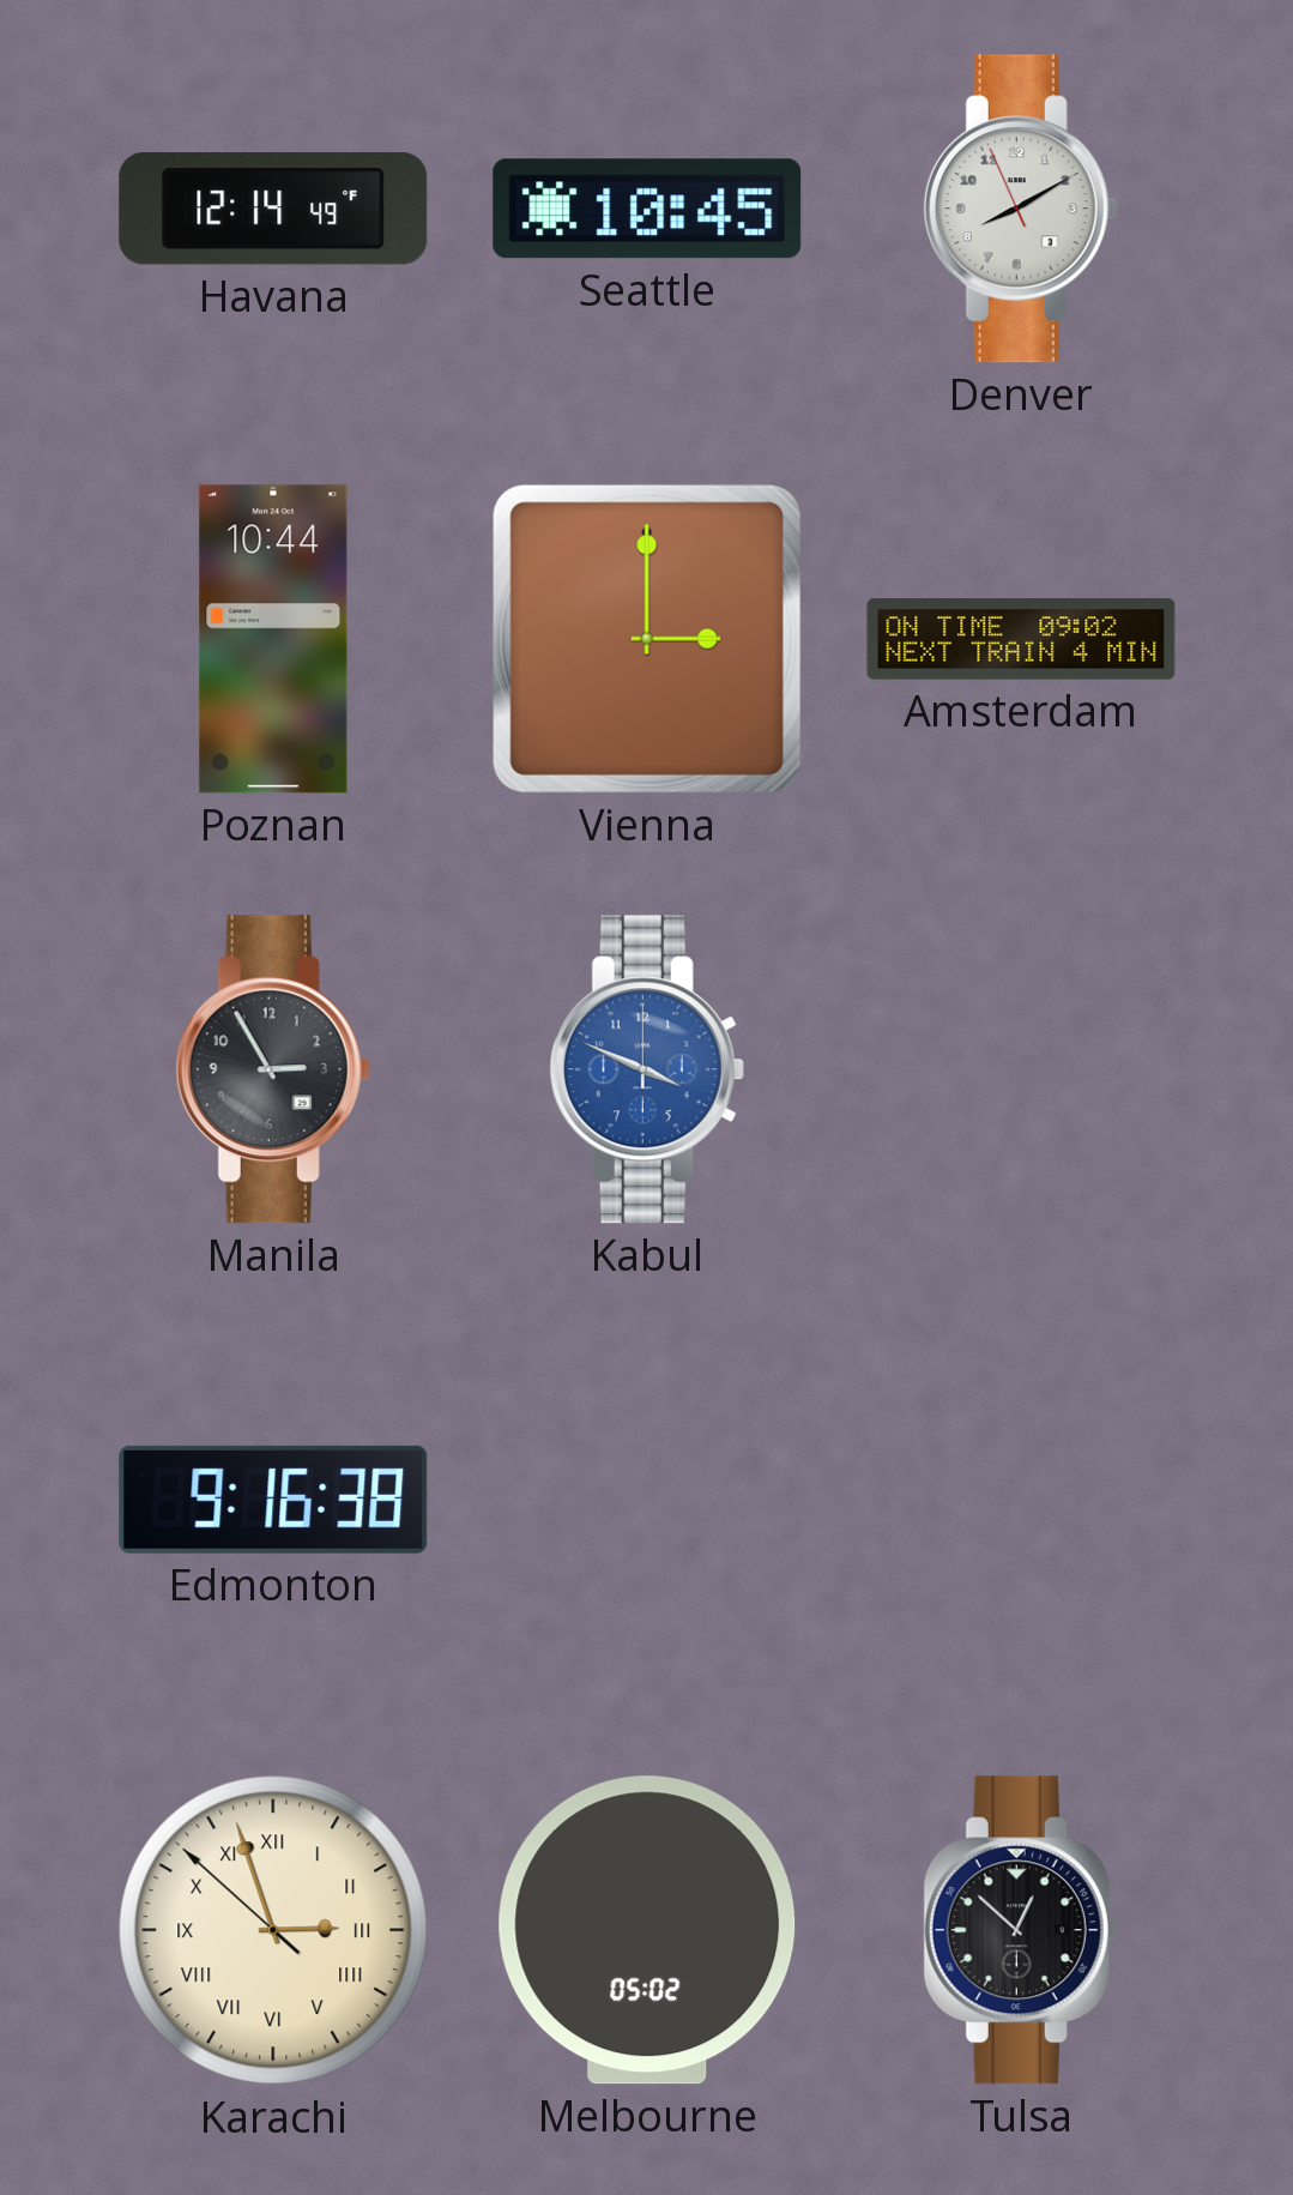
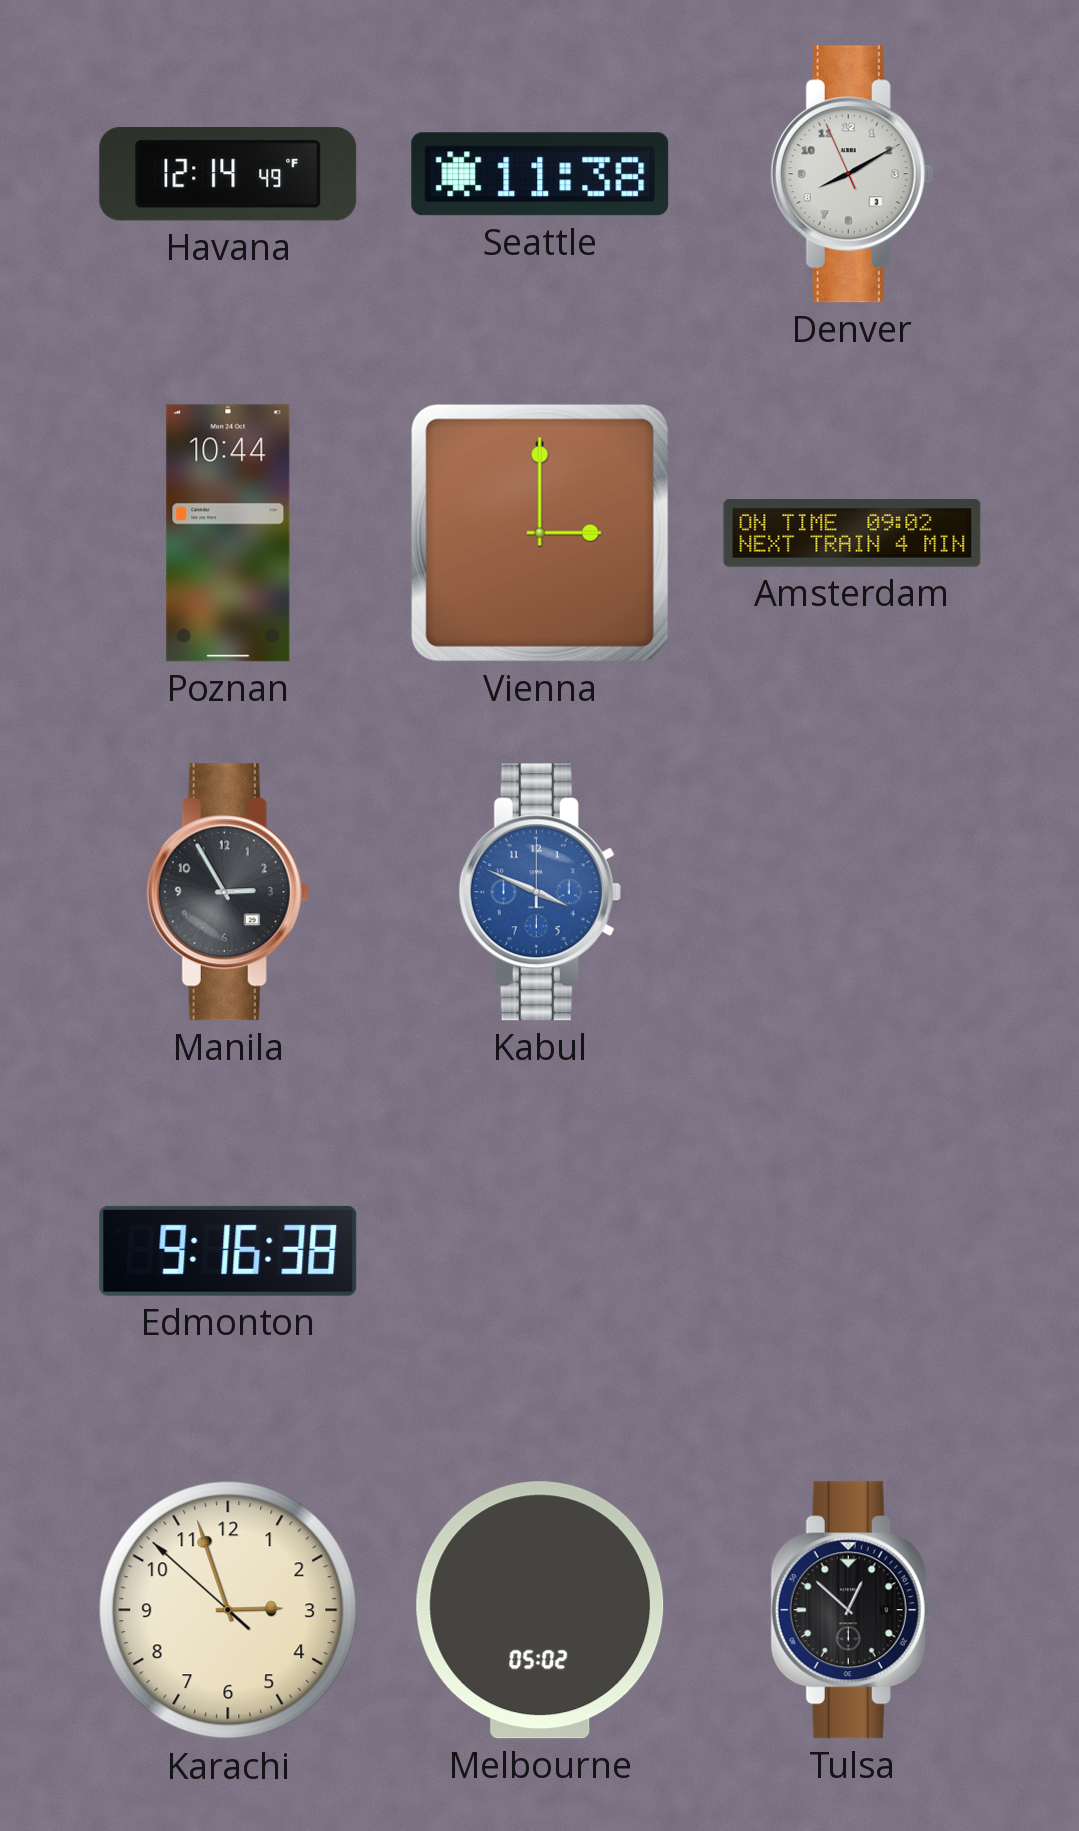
Seattle: 10:45 -> 11:38 (540, 174)
Karachi numerals: Roman -> Arabic (228, 1610)
